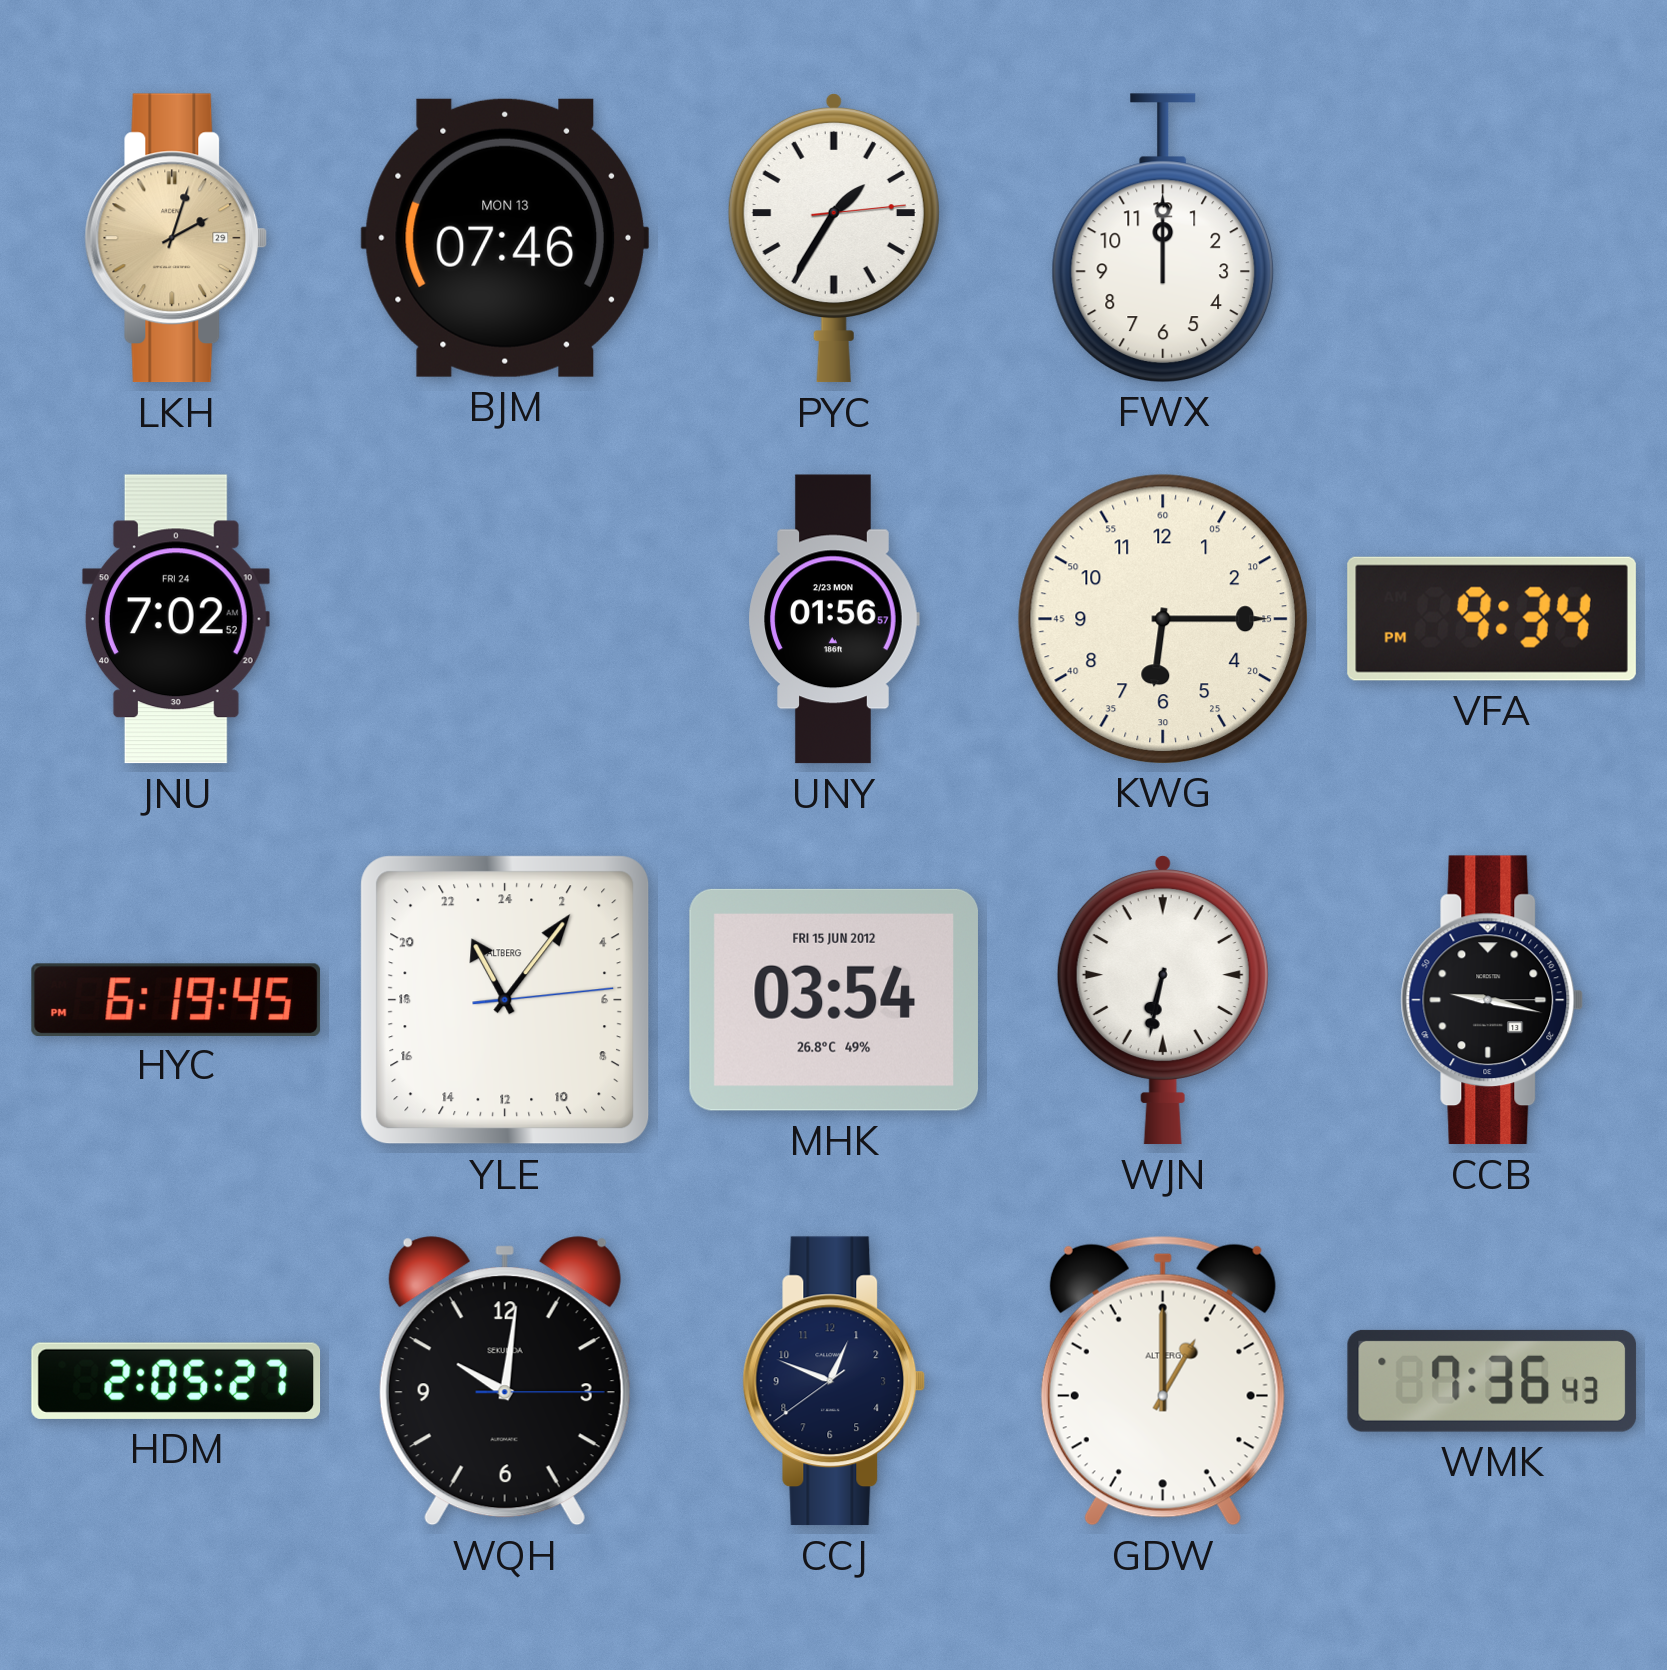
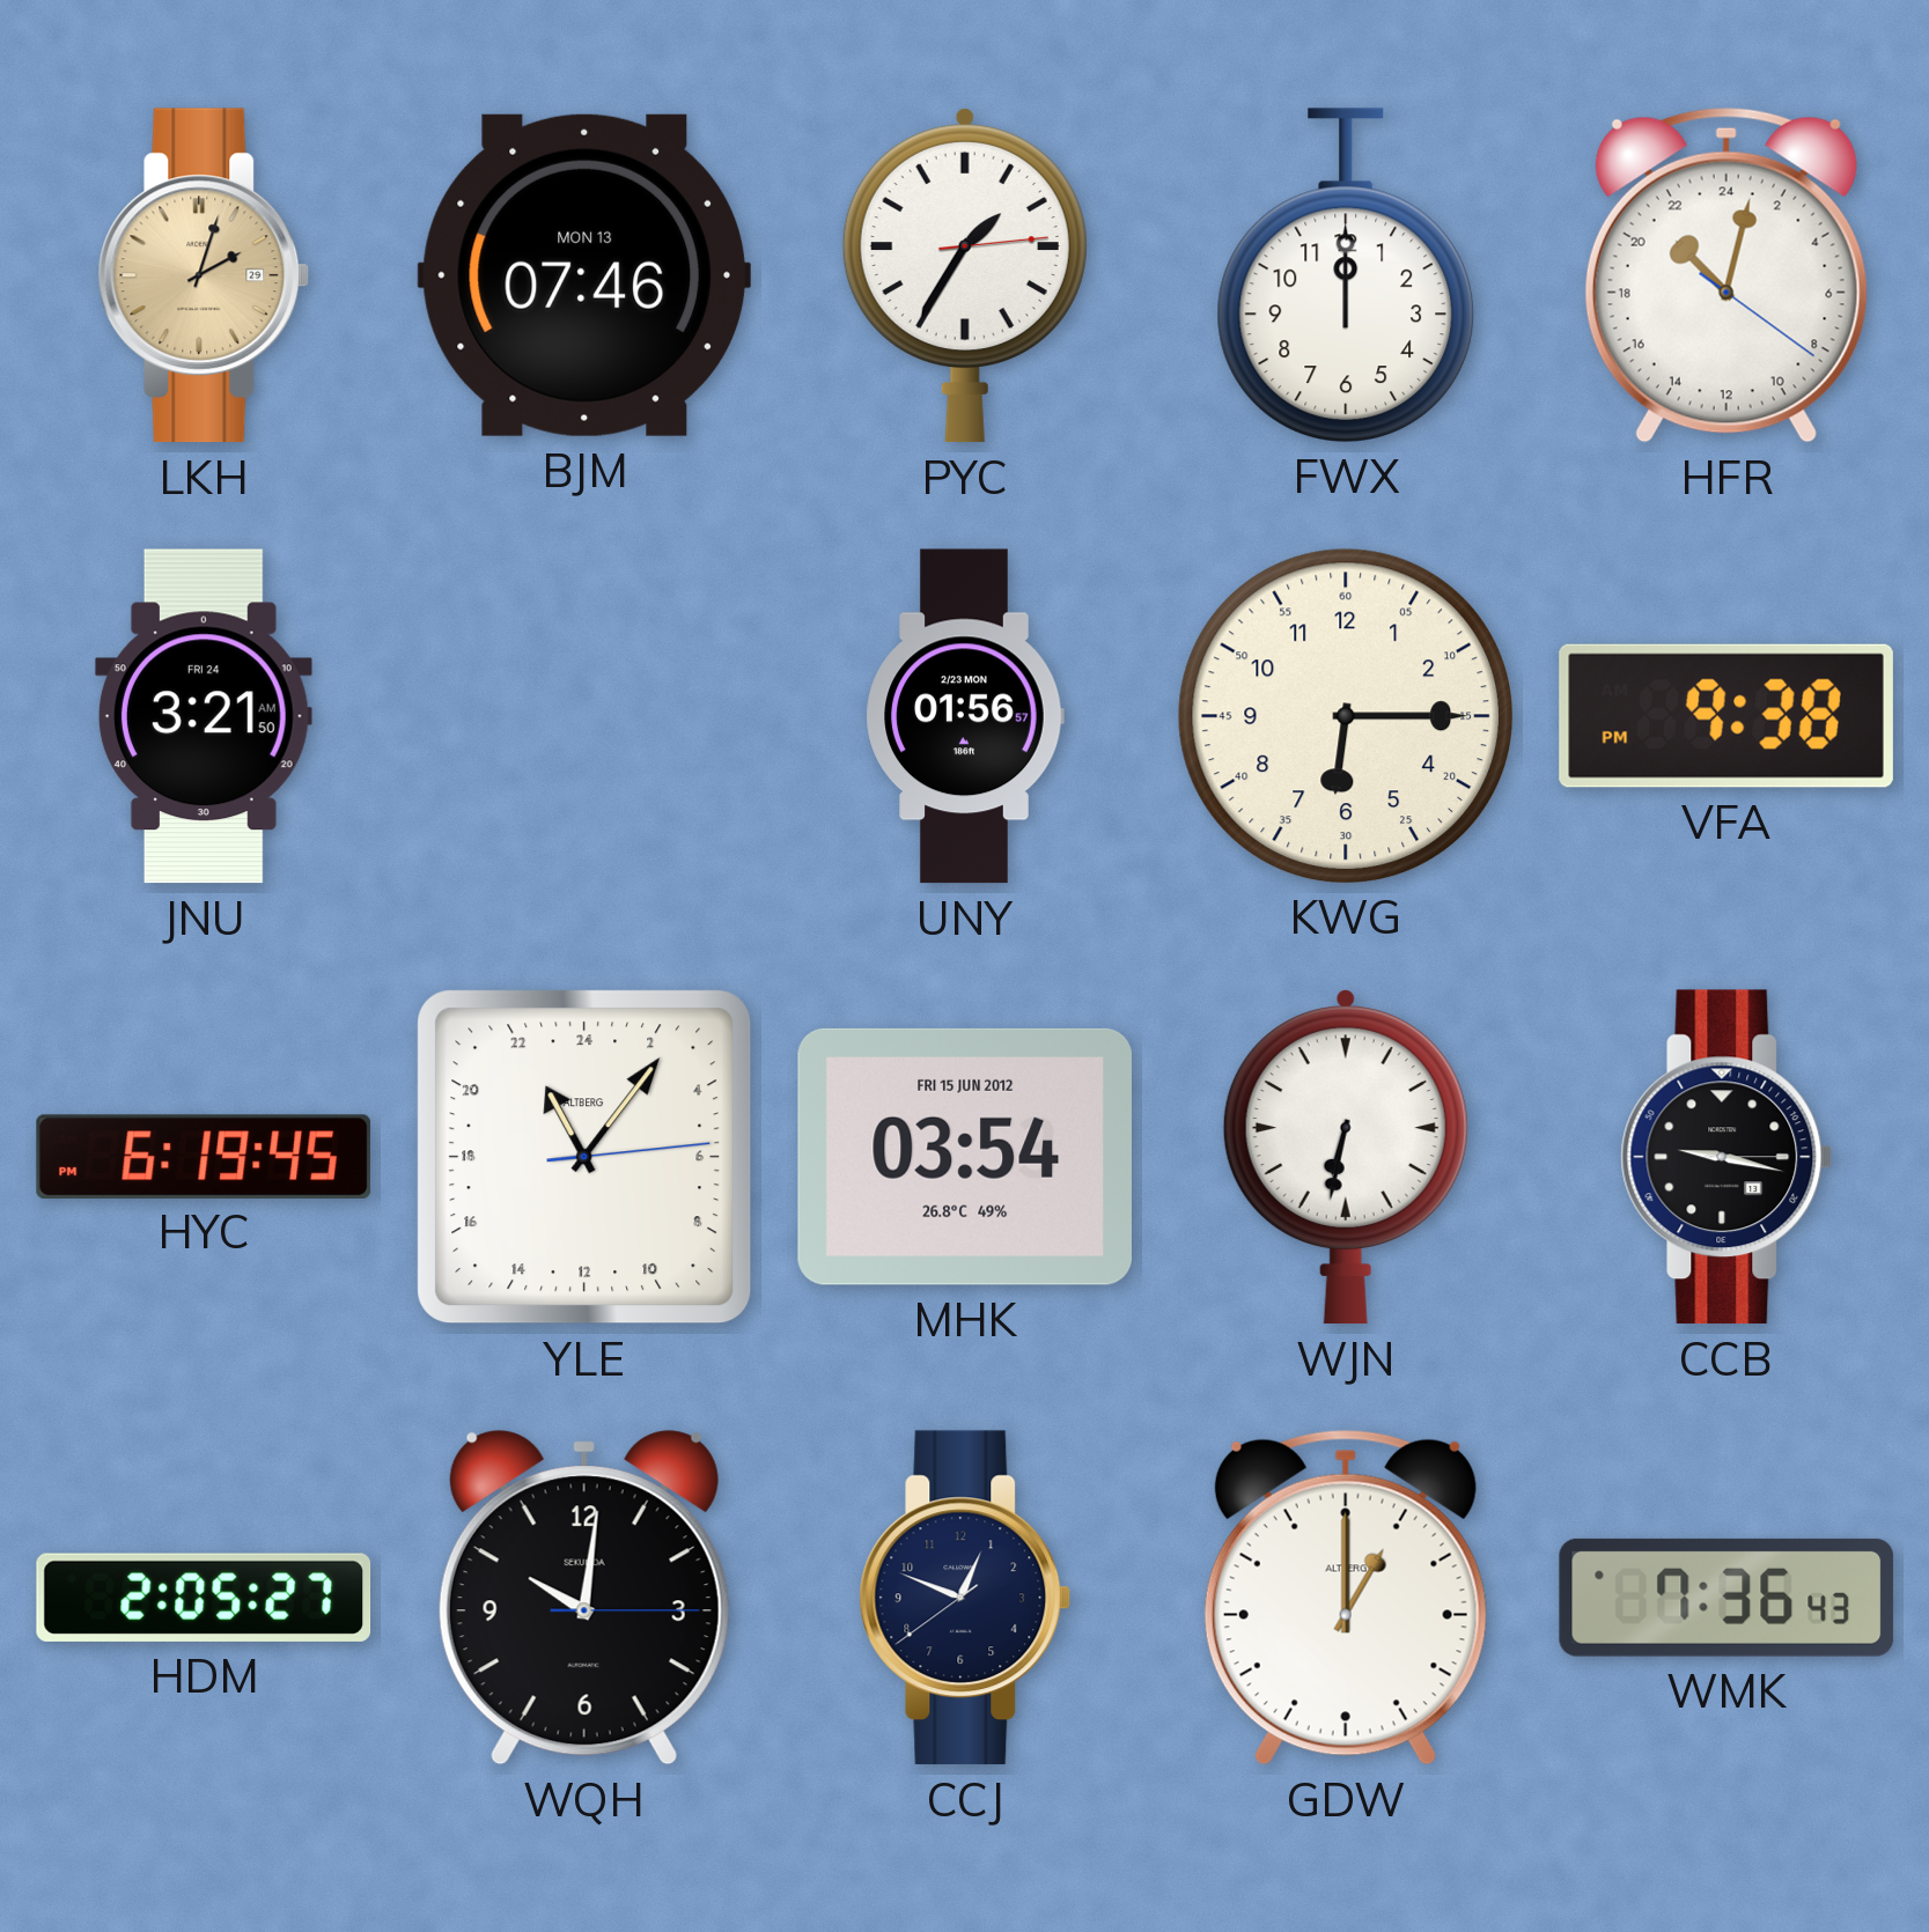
HFR: none -> 21:02 (1726, 275)
JNU: 7:02 -> 3:21 (204, 716)
VFA: 9:34 -> 9:38 (1726, 716)
